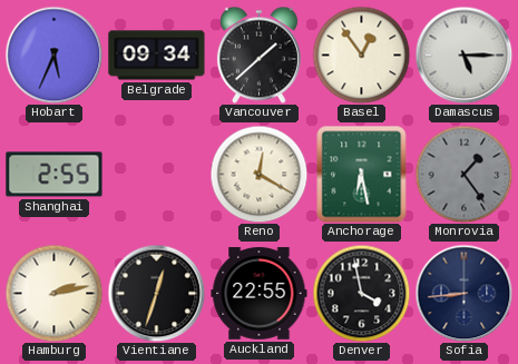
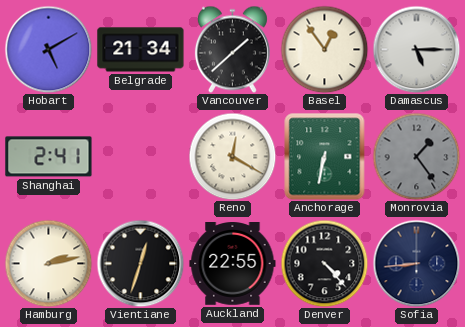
Hobart: 5:34 -> 5:10 (48, 49)
Belgrade: 09:34 -> 21:34 (141, 50)
Shanghai: 2:55 -> 2:41 (49, 157)
Anchorage: 6:28 -> 6:32 (325, 156)
Denver: 3:58 -> 4:23 (324, 263)
